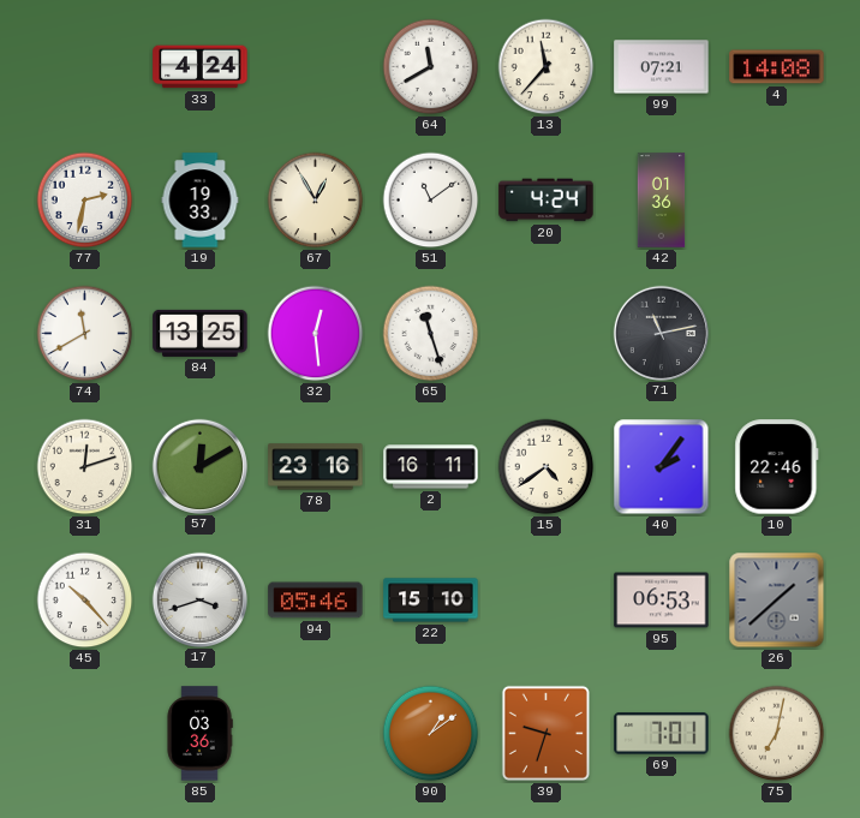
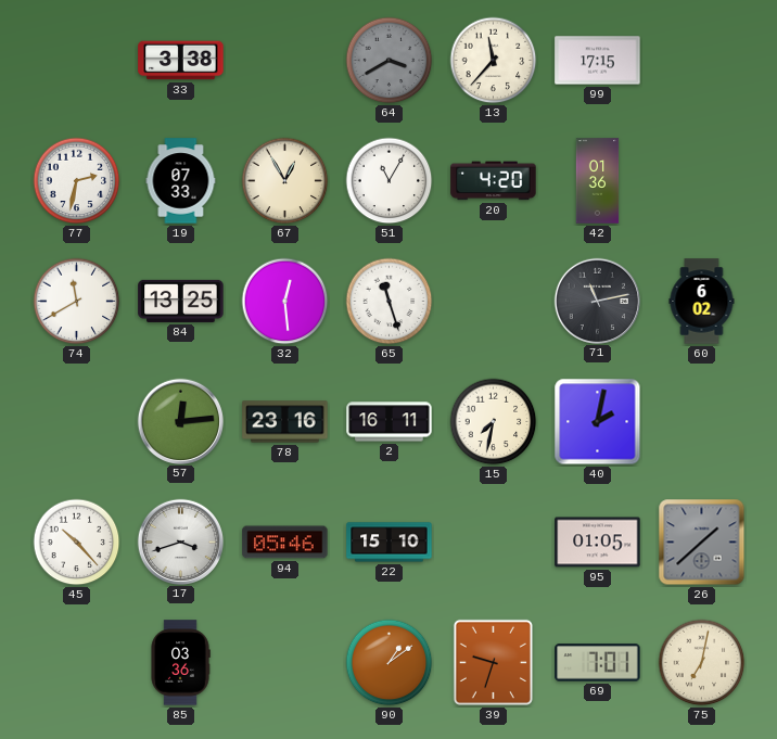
33: 4:24 -> 3:38 (181, 61)
64: 11:40 -> 3:40 (390, 61)
64 dial: white -> grey (390, 61)
99: 07:21 -> 17:15 (598, 61)
4: 14:08 -> none (777, 67)
19: 19:33 -> 07:33 (181, 181)
51: 11:09 -> 11:05 (390, 181)
20: 4:24 -> 4:20 (494, 181)
60: none -> 6:02 (702, 302)
31: 12:12 -> none (85, 467)
57: 12:10 -> 12:14 (180, 421)
15: 4:39 -> 7:32 (494, 422)
40: 2:06 -> 2:02 (598, 422)
10: 22:46 -> none (777, 467)
95: 06:53 -> 01:05 (598, 543)
